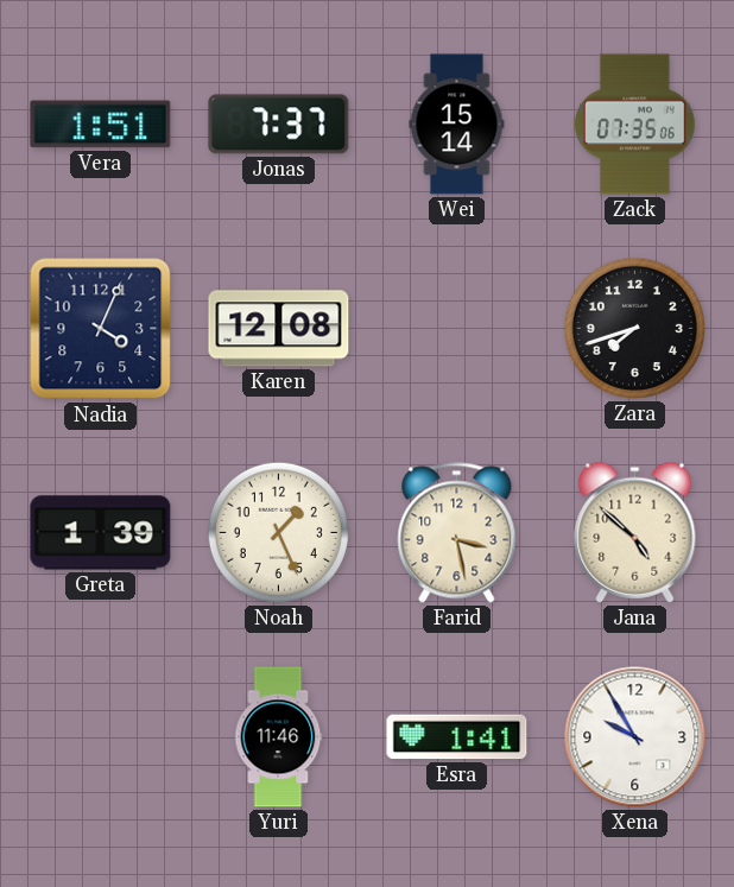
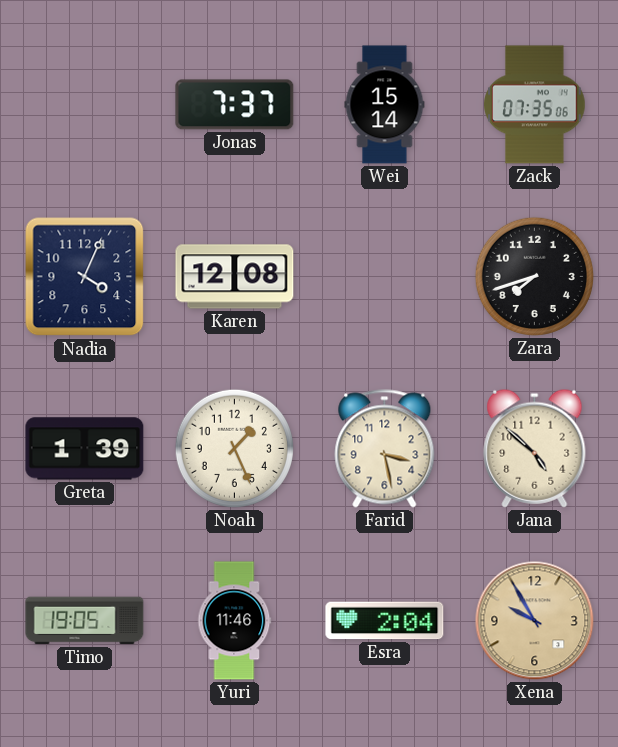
Vera: 1:51 -> none (101, 125)
Timo: none -> 19:05 (85, 621)
Esra: 1:41 -> 2:04 (385, 621)
Xena dial: white -> champagne (535, 621)
